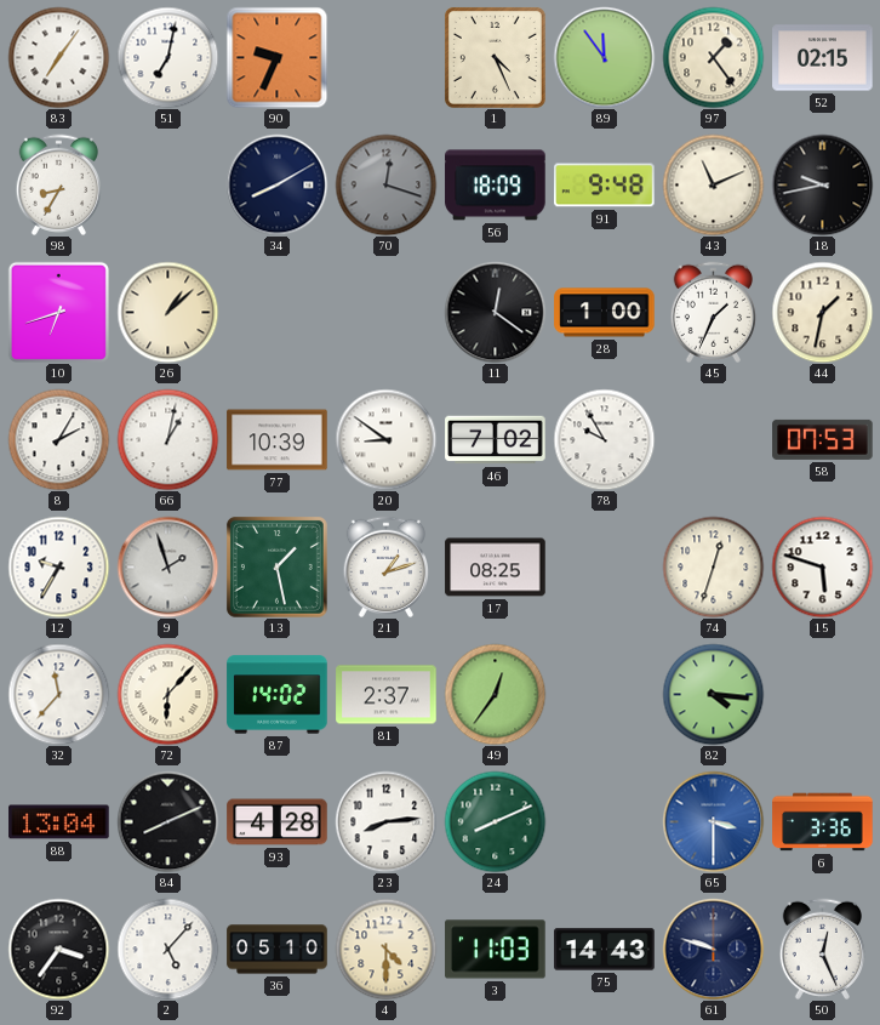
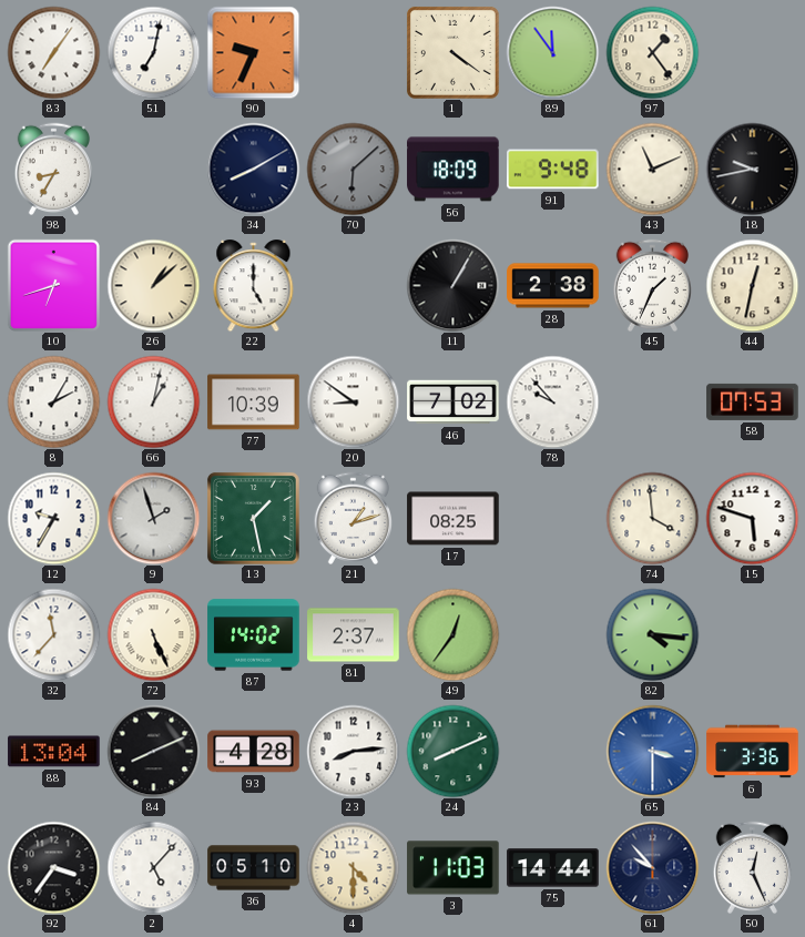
1: 4:26 -> 4:21 (452, 52)
52: 02:15 -> none (823, 58)
70: 12:18 -> 6:08 (353, 169)
22: none -> 5:00 (254, 286)
11: 12:21 -> 1:05 (452, 285)
28: 1:00 -> 2:38 (553, 286)
44: 1:32 -> 12:32 (752, 285)
78: 9:55 -> 9:53 (552, 401)
74: 12:33 -> 3:59 (652, 518)
72: 6:07 -> 5:26 (153, 634)
75: 14:43 -> 14:44 (553, 868)
61: 9:48 -> 9:53 (652, 867)
